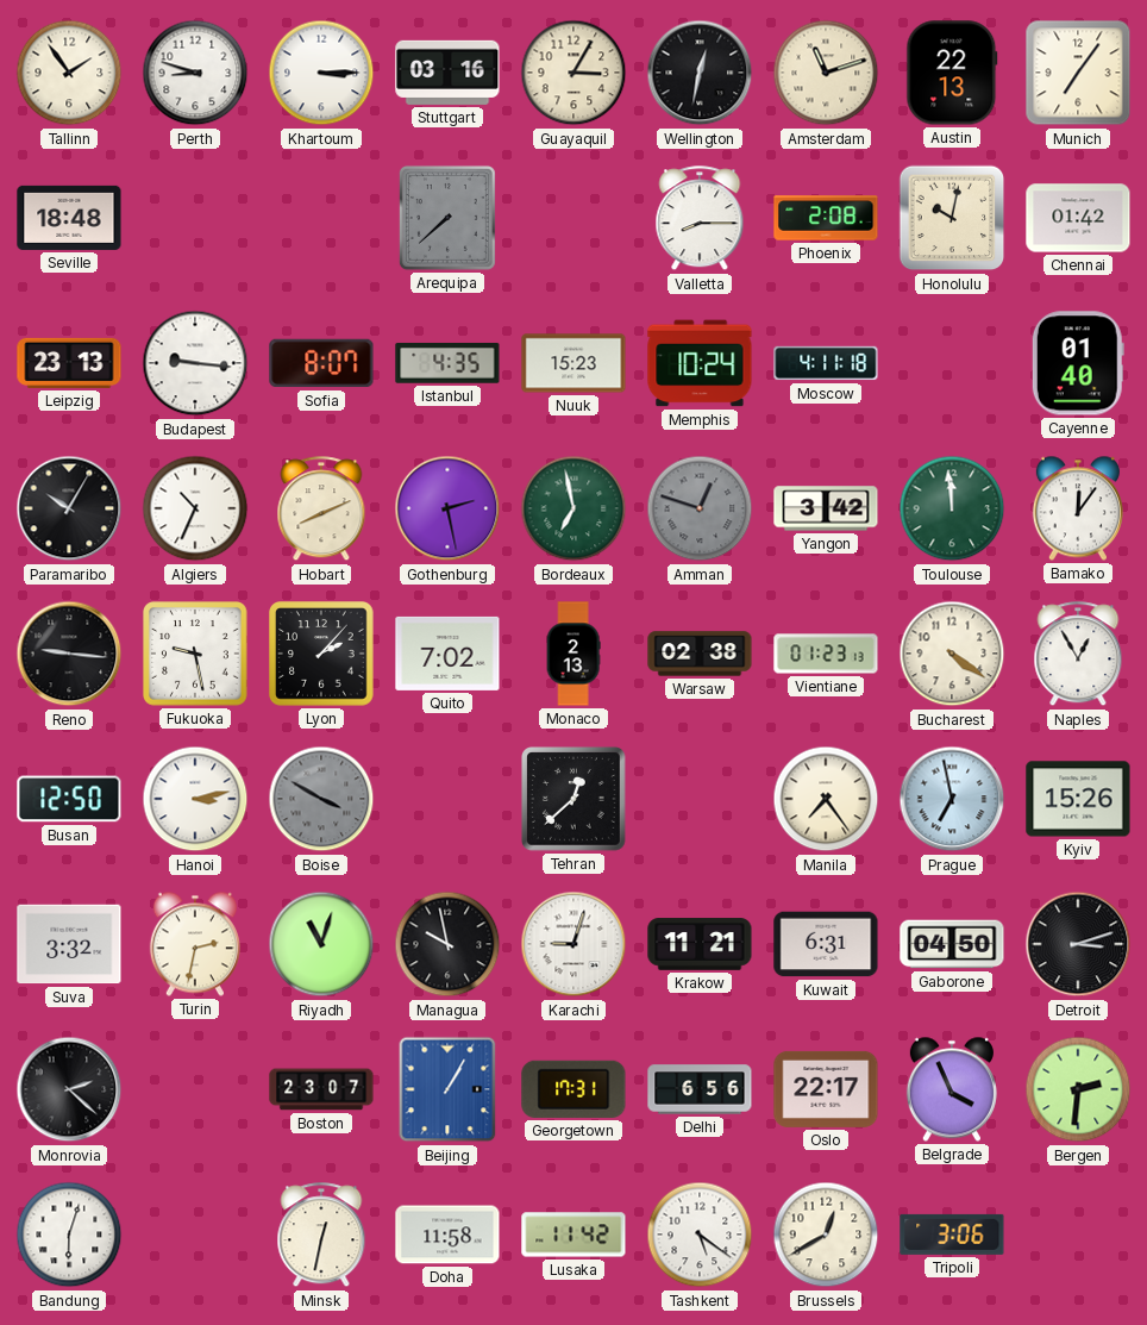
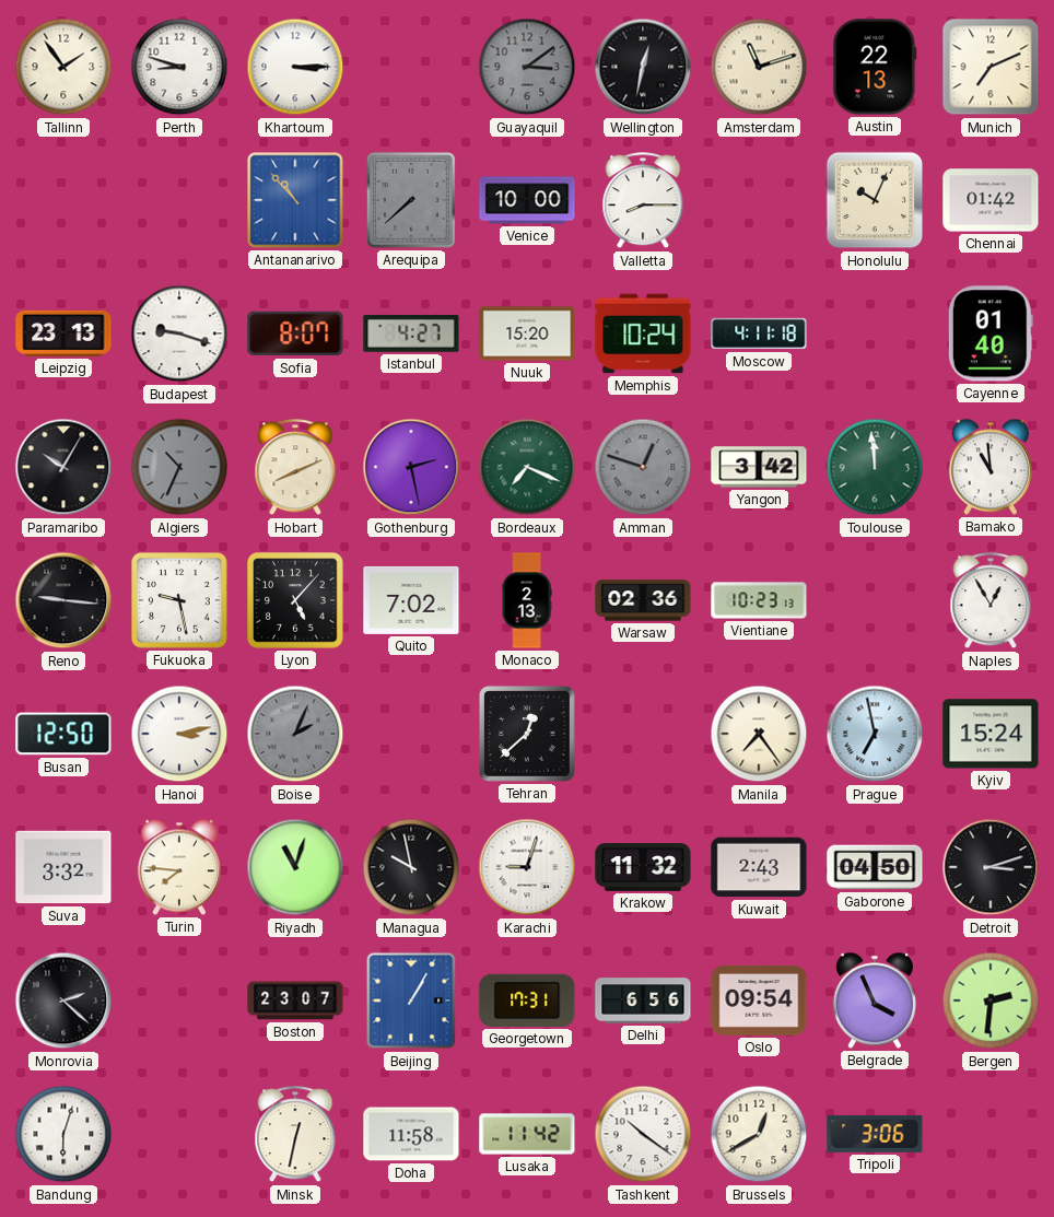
Stuttgart: 03:16 -> none (447, 73)
Guayaquil: 3:05 -> 3:09 (527, 67)
Guayaquil dial: cream -> grey (527, 67)
Munich: 7:06 -> 7:11 (991, 67)
Seville: 18:48 -> none (69, 218)
Antananarivo: none -> 10:53 (295, 200)
Venice: none -> 10:00 (527, 200)
Phoenix: 2:08 -> none (826, 218)
Honolulu: 10:02 -> 10:04 (875, 200)
Budapest: 9:16 -> 9:18 (179, 333)
Istanbul: 4:35 -> 4:27 (411, 333)
Nuuk: 15:23 -> 15:20 (527, 333)
Algiers dial: white -> grey (179, 467)
Bordeaux: 6:58 -> 7:19 (527, 467)
Bamako: 12:06 -> 10:59 (991, 467)
Lyon: 2:07 -> 5:07 (296, 601)
Warsaw: 02:38 -> 02:36 (643, 600)
Vientiane: 01:23 -> 10:23 (759, 600)
Bucharest: 4:21 -> none (952, 654)
Boise: 3:50 -> 2:04 (295, 734)
Kyiv: 15:26 -> 15:24 (991, 734)
Turin: 2:32 -> 7:46 (179, 867)
Krakow: 11:21 -> 11:32 (643, 867)
Kuwait: 6:31 -> 2:43 (759, 867)
Oslo: 22:17 -> 09:54 (759, 1000)
Tashkent: 5:21 -> 10:21 (643, 1134)
